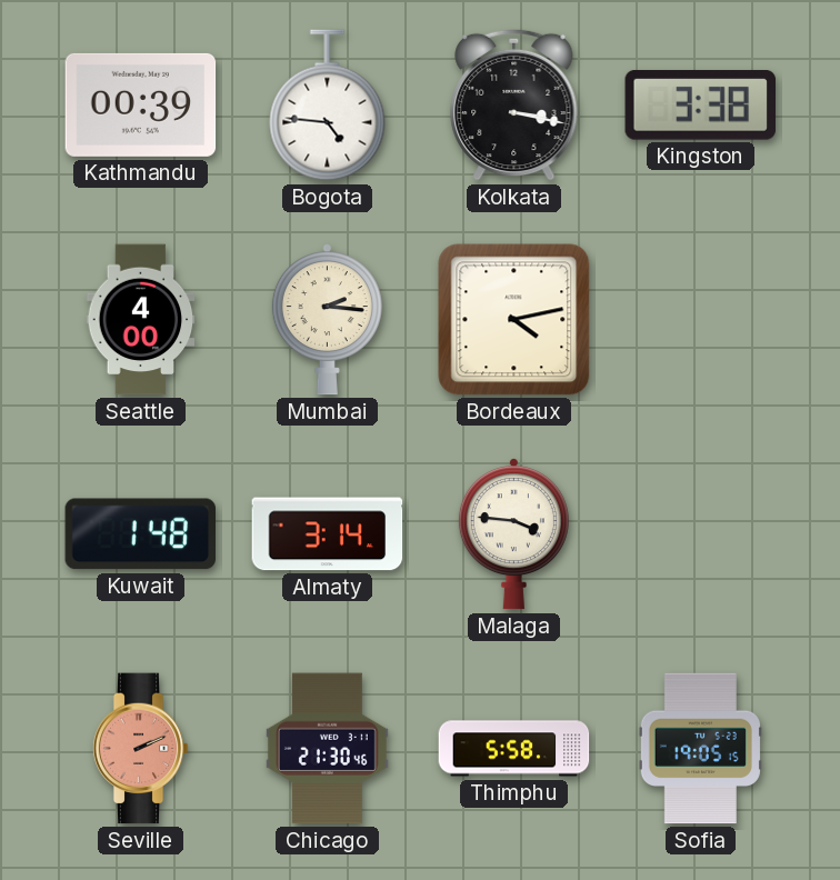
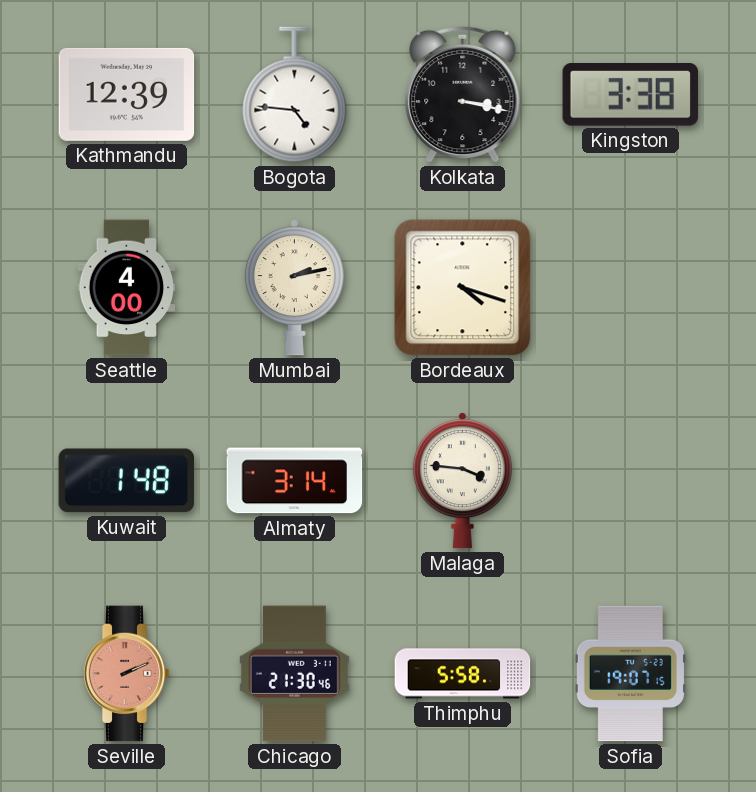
Kathmandu: 00:39 -> 12:39 (127, 94)
Mumbai: 2:16 -> 2:13 (294, 288)
Bordeaux: 4:13 -> 4:18 (463, 288)
Sofia: 19:05 -> 19:07 (630, 674)
